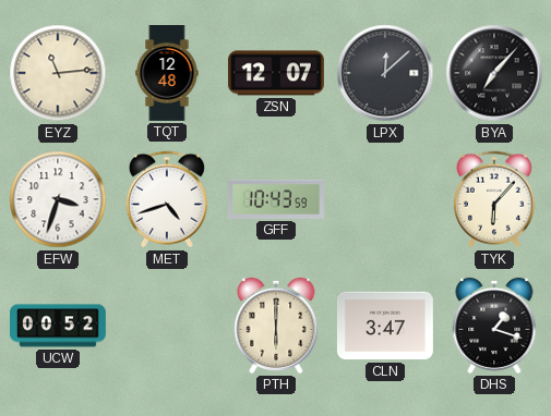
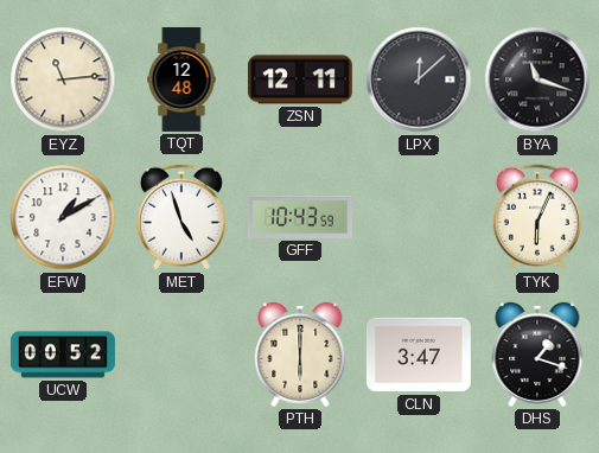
ZSN: 12:07 -> 12:11 (300, 79)
BYA: 7:07 -> 11:18 (537, 79)
EFW: 3:33 -> 1:10 (63, 217)
MET: 4:42 -> 4:57 (181, 217)
TYK: 6:07 -> 6:04 (537, 217)
